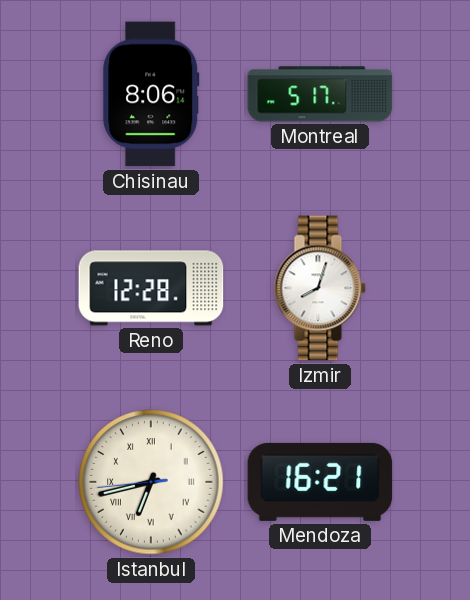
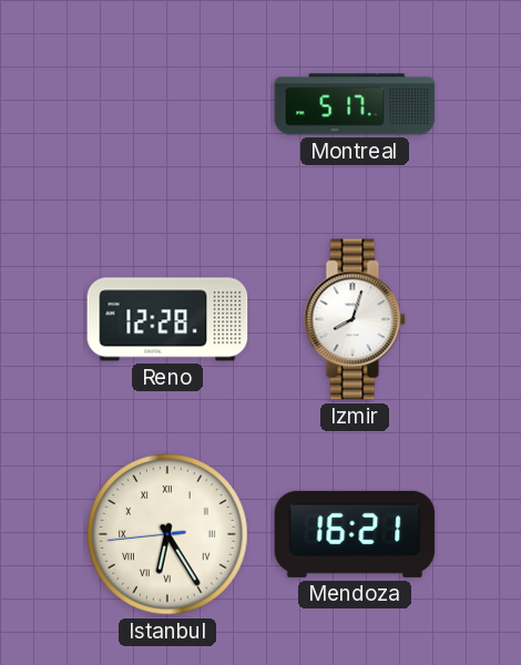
Chisinau: 8:06 -> none (151, 94)
Istanbul: 6:42 -> 6:24 (167, 534)
